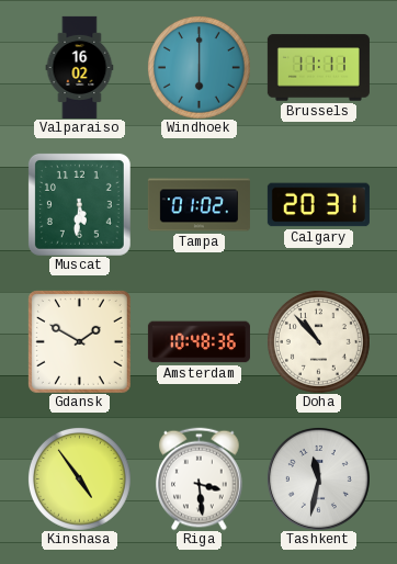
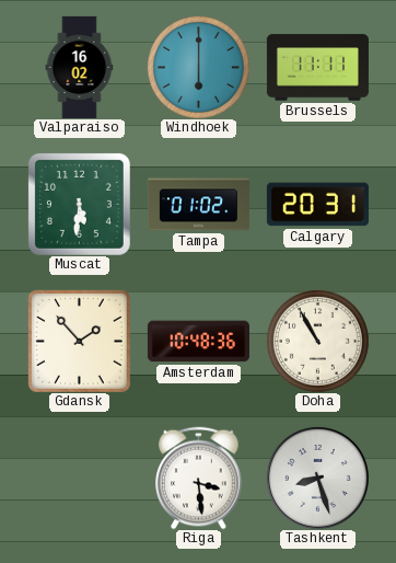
Gdansk: 1:50 -> 1:53 (79, 341)
Doha: 10:53 -> 10:55 (317, 341)
Kinshasa: 4:54 -> none (79, 478)
Tashkent: 11:32 -> 8:27 (317, 478)
